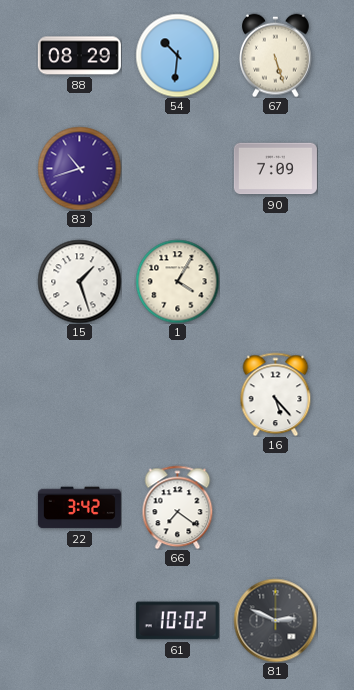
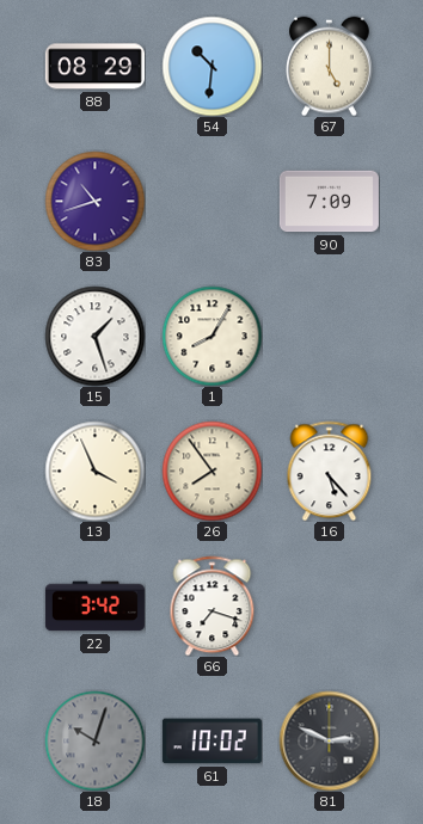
67: 5:27 -> 5:00 (330, 66)
1: 4:05 -> 8:05 (211, 336)
13: none -> 3:56 (94, 471)
26: none -> 7:54 (211, 471)
66: 7:21 -> 7:18 (213, 605)
18: none -> 10:03 (94, 740)
